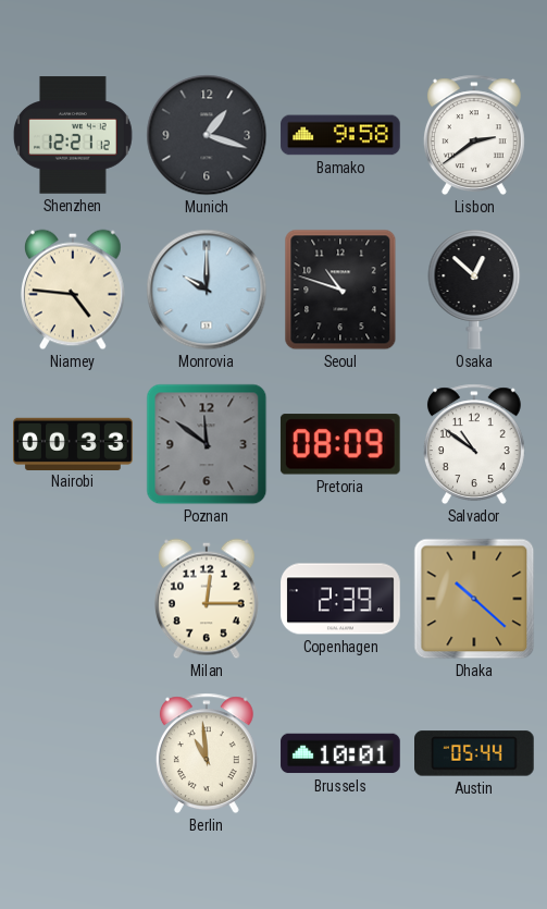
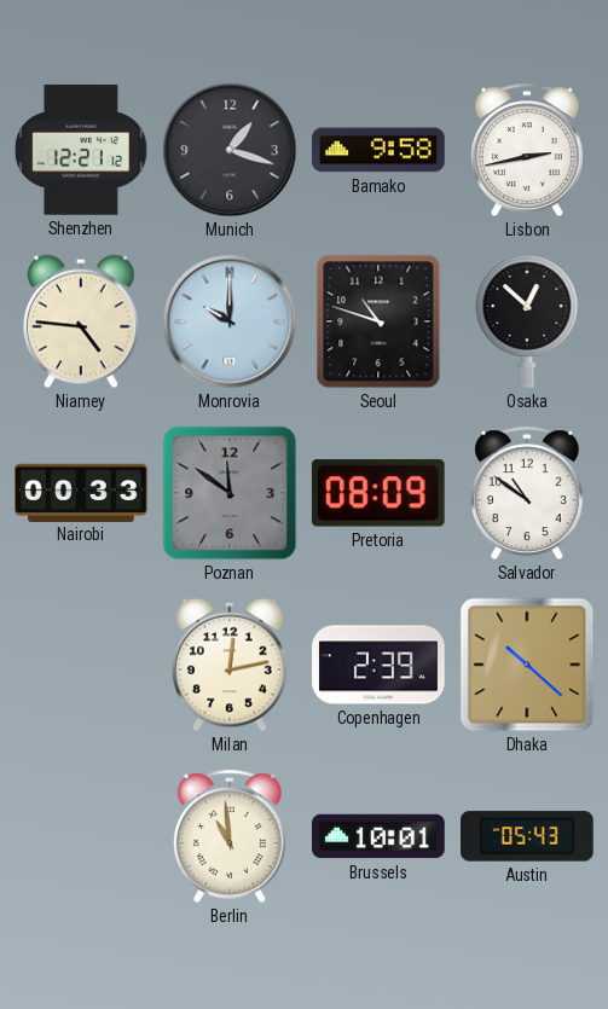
Lisbon: 2:39 -> 2:43 (527, 150)
Milan: 12:15 -> 12:13 (230, 665)
Austin: 05:44 -> 05:43 (528, 836)
